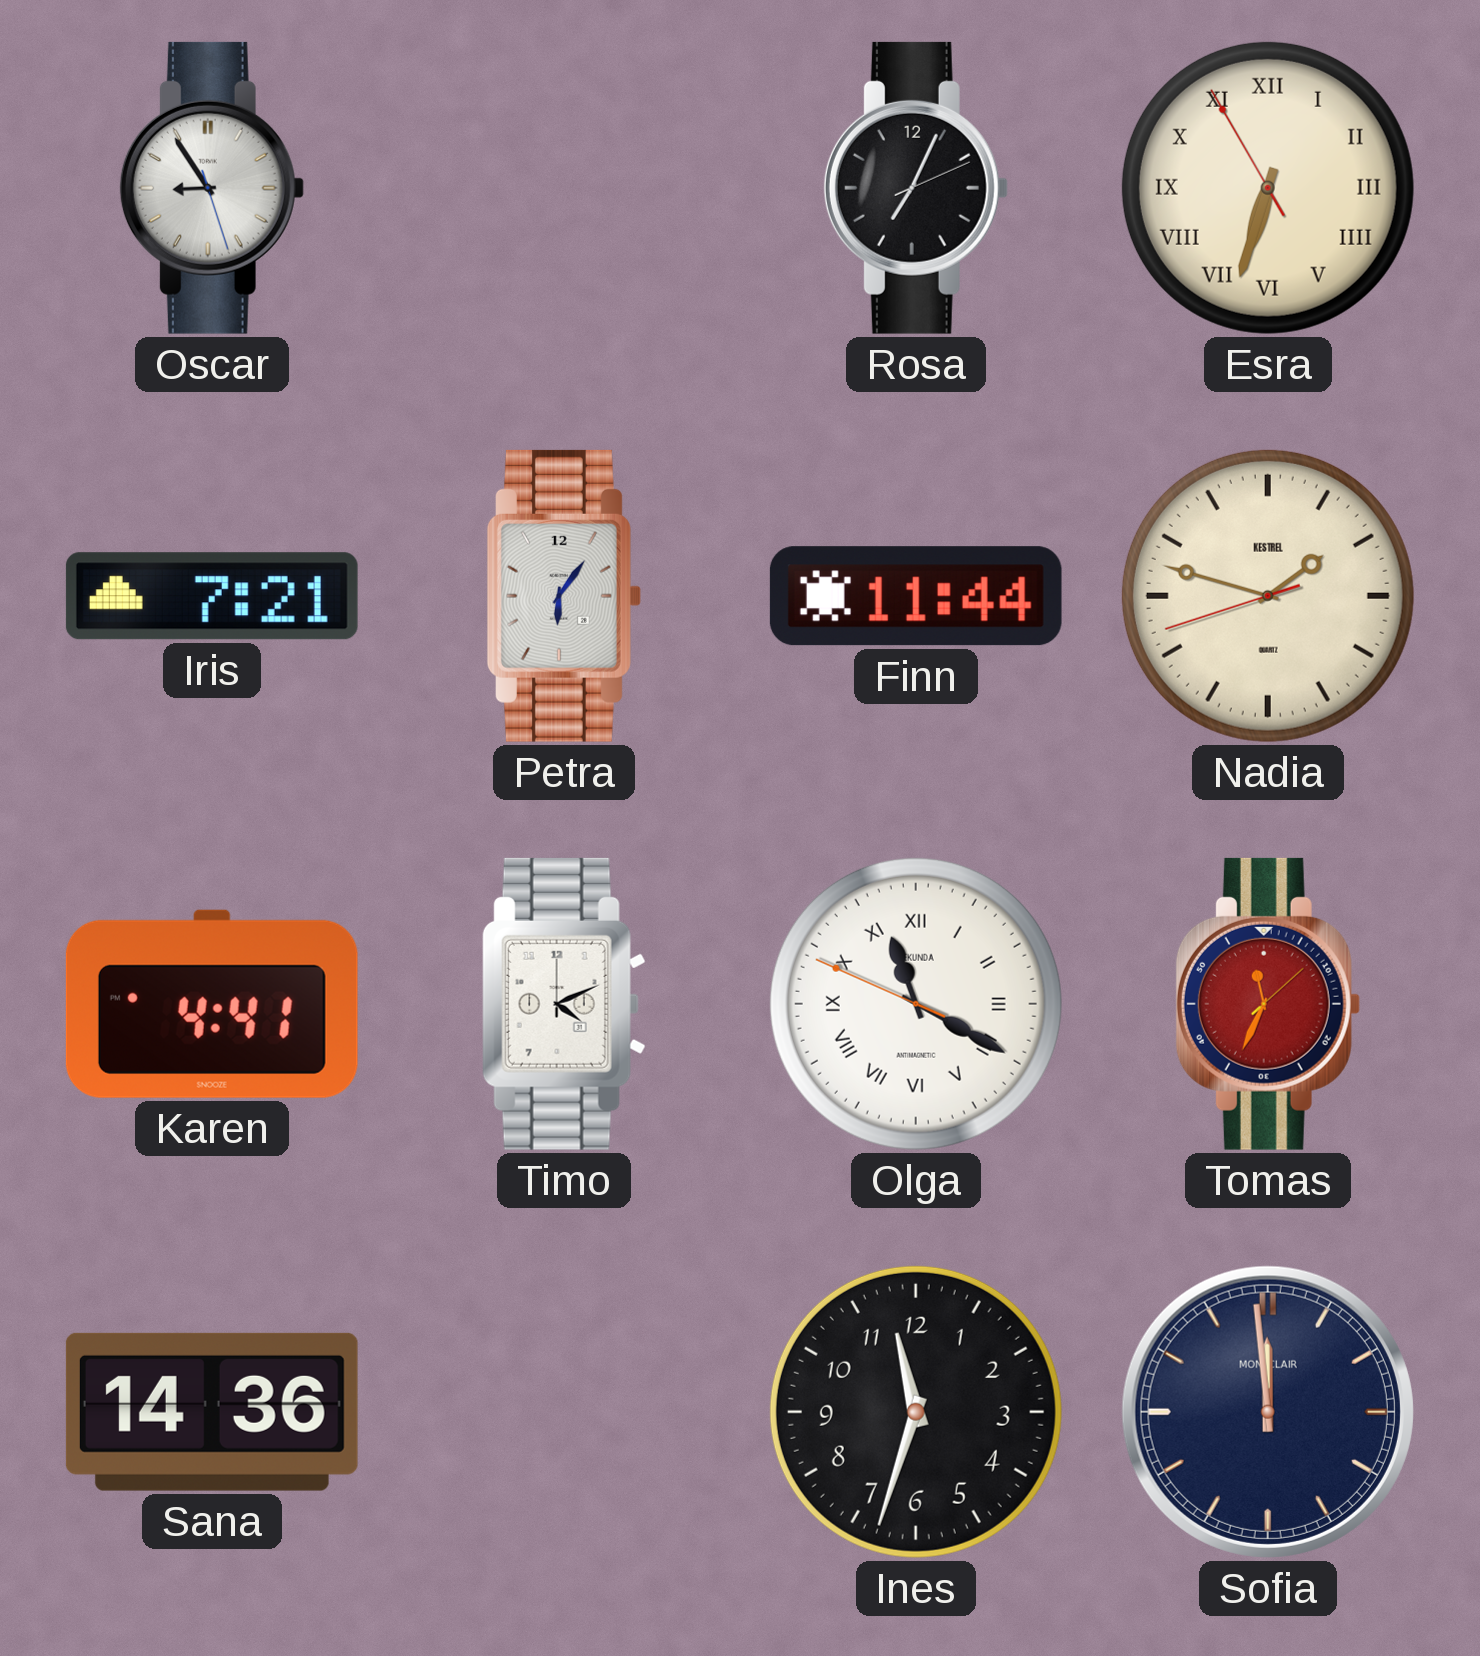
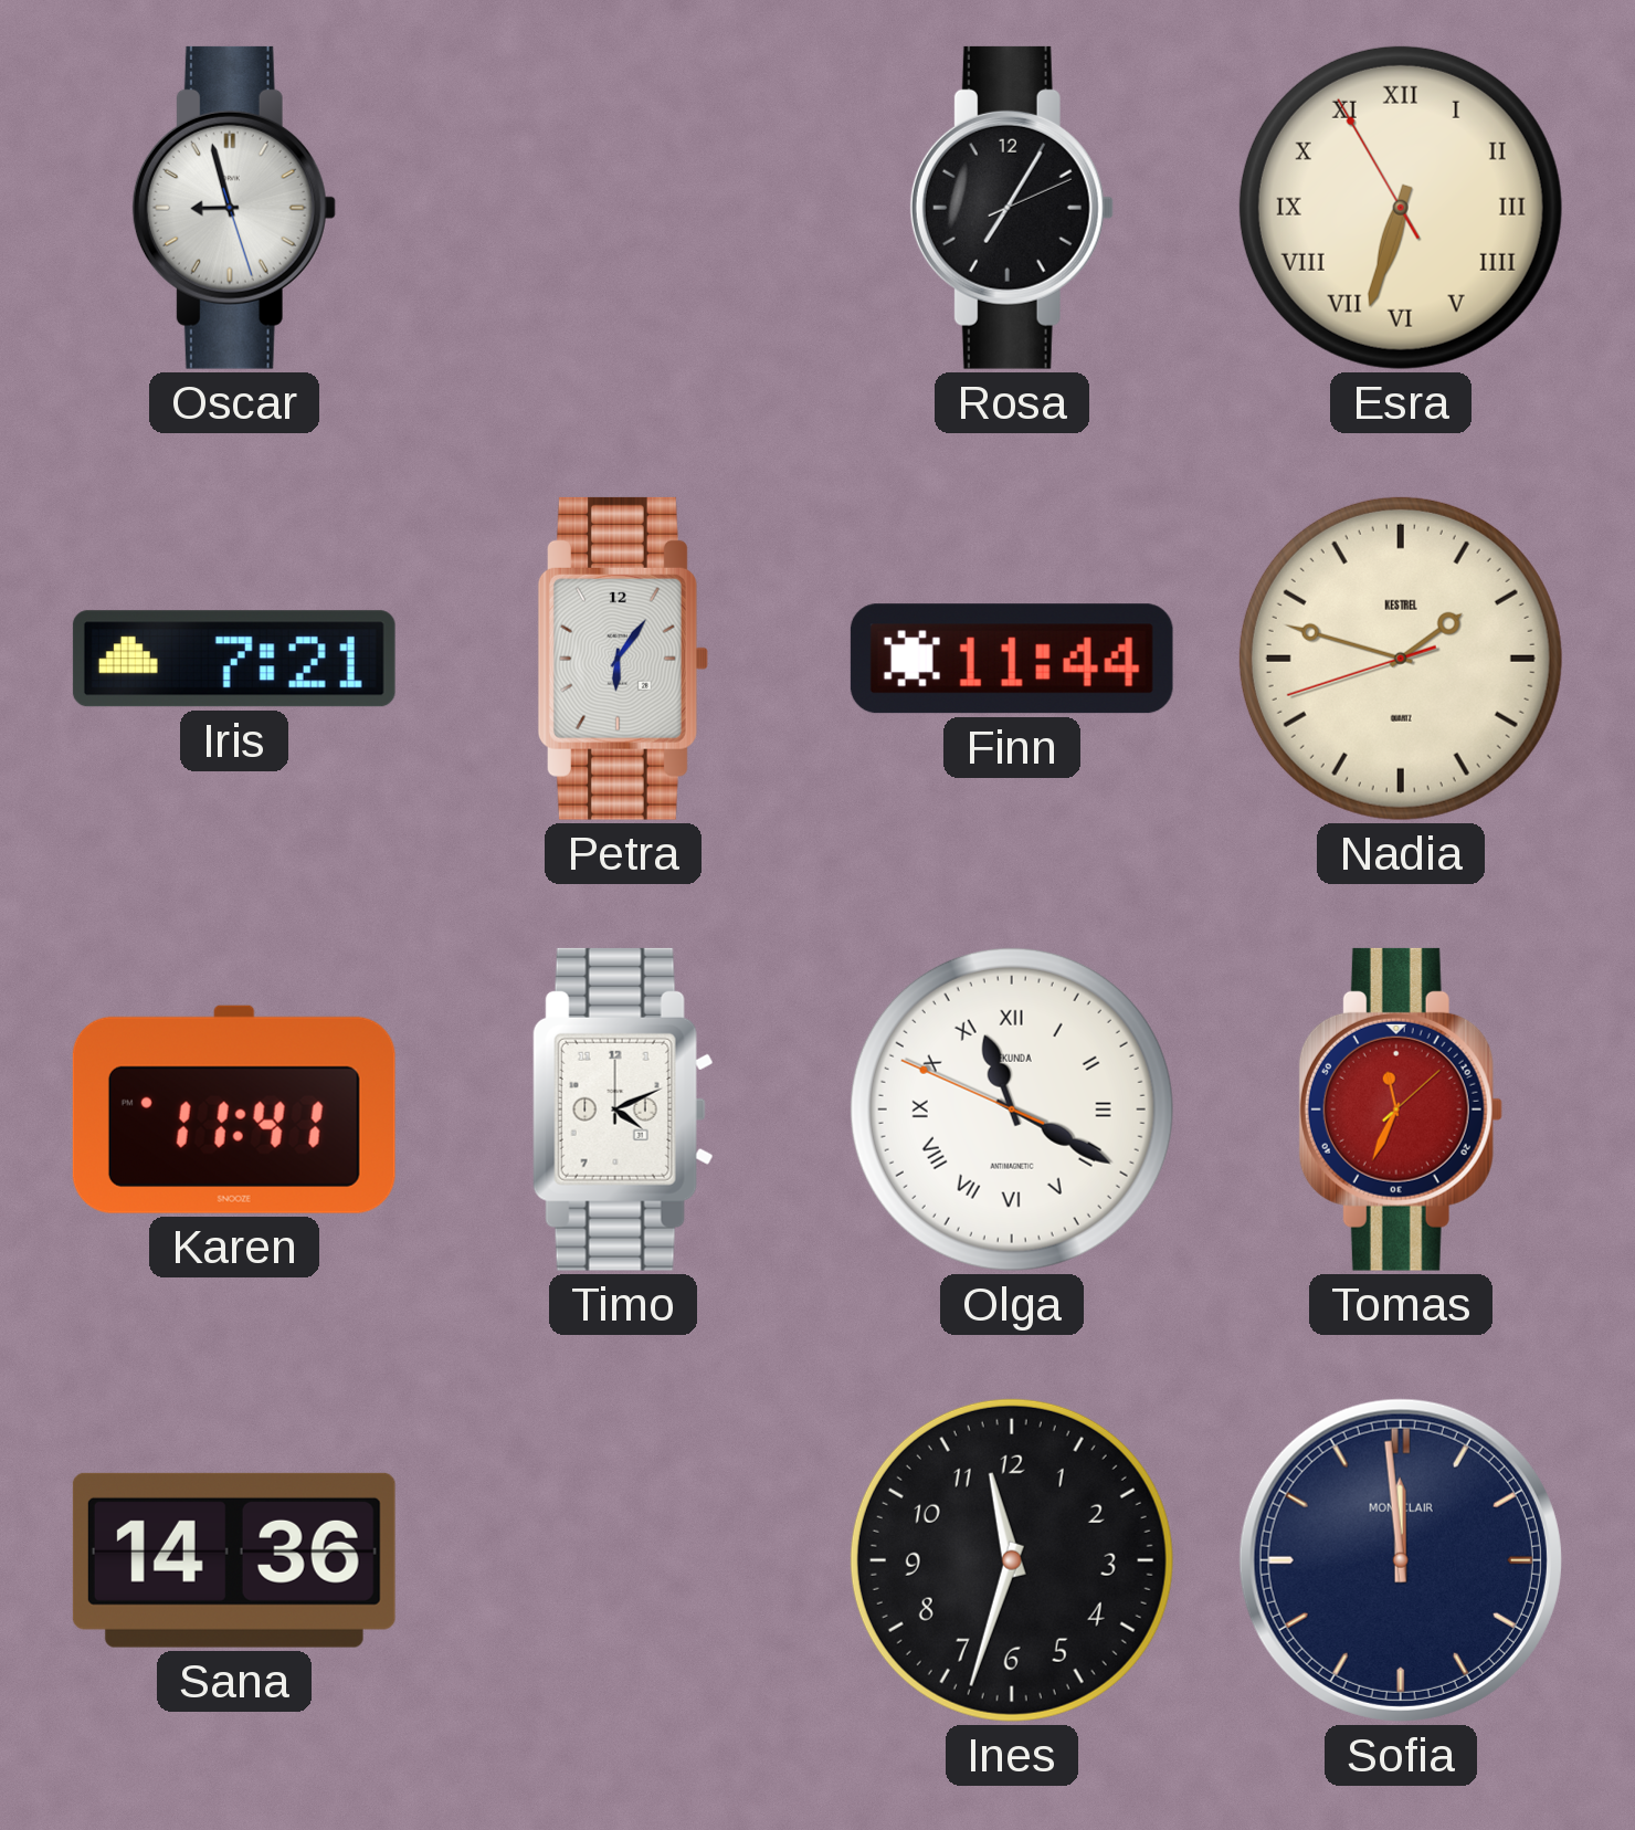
Oscar: 8:54 -> 8:57 (234, 208)
Rosa: 7:04 -> 7:05 (1012, 208)
Karen: 4:41 -> 11:41 (234, 1109)
